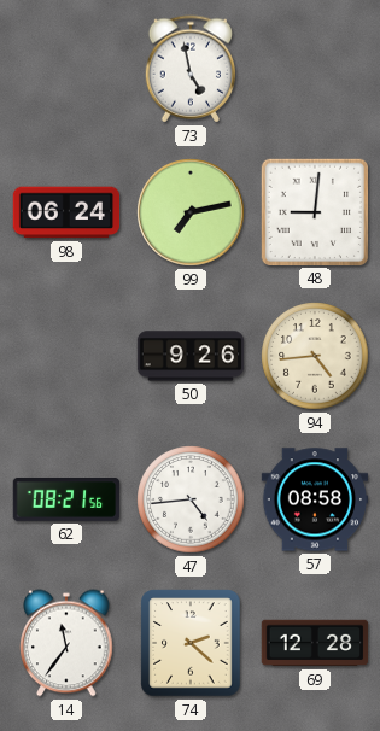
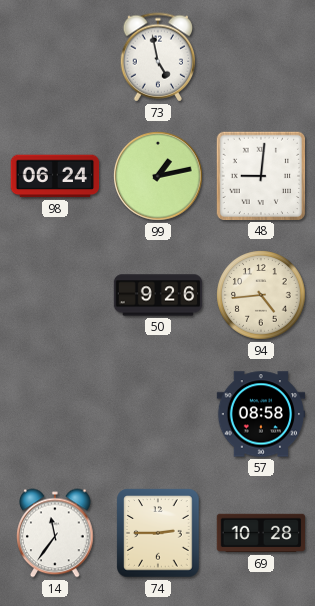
99: 7:13 -> 1:13 (158, 176)
62: 08:21 -> none (66, 501)
47: 4:44 -> none (191, 499)
74: 2:22 -> 2:45 (158, 533)
69: 12:28 -> 10:28 (261, 533)
